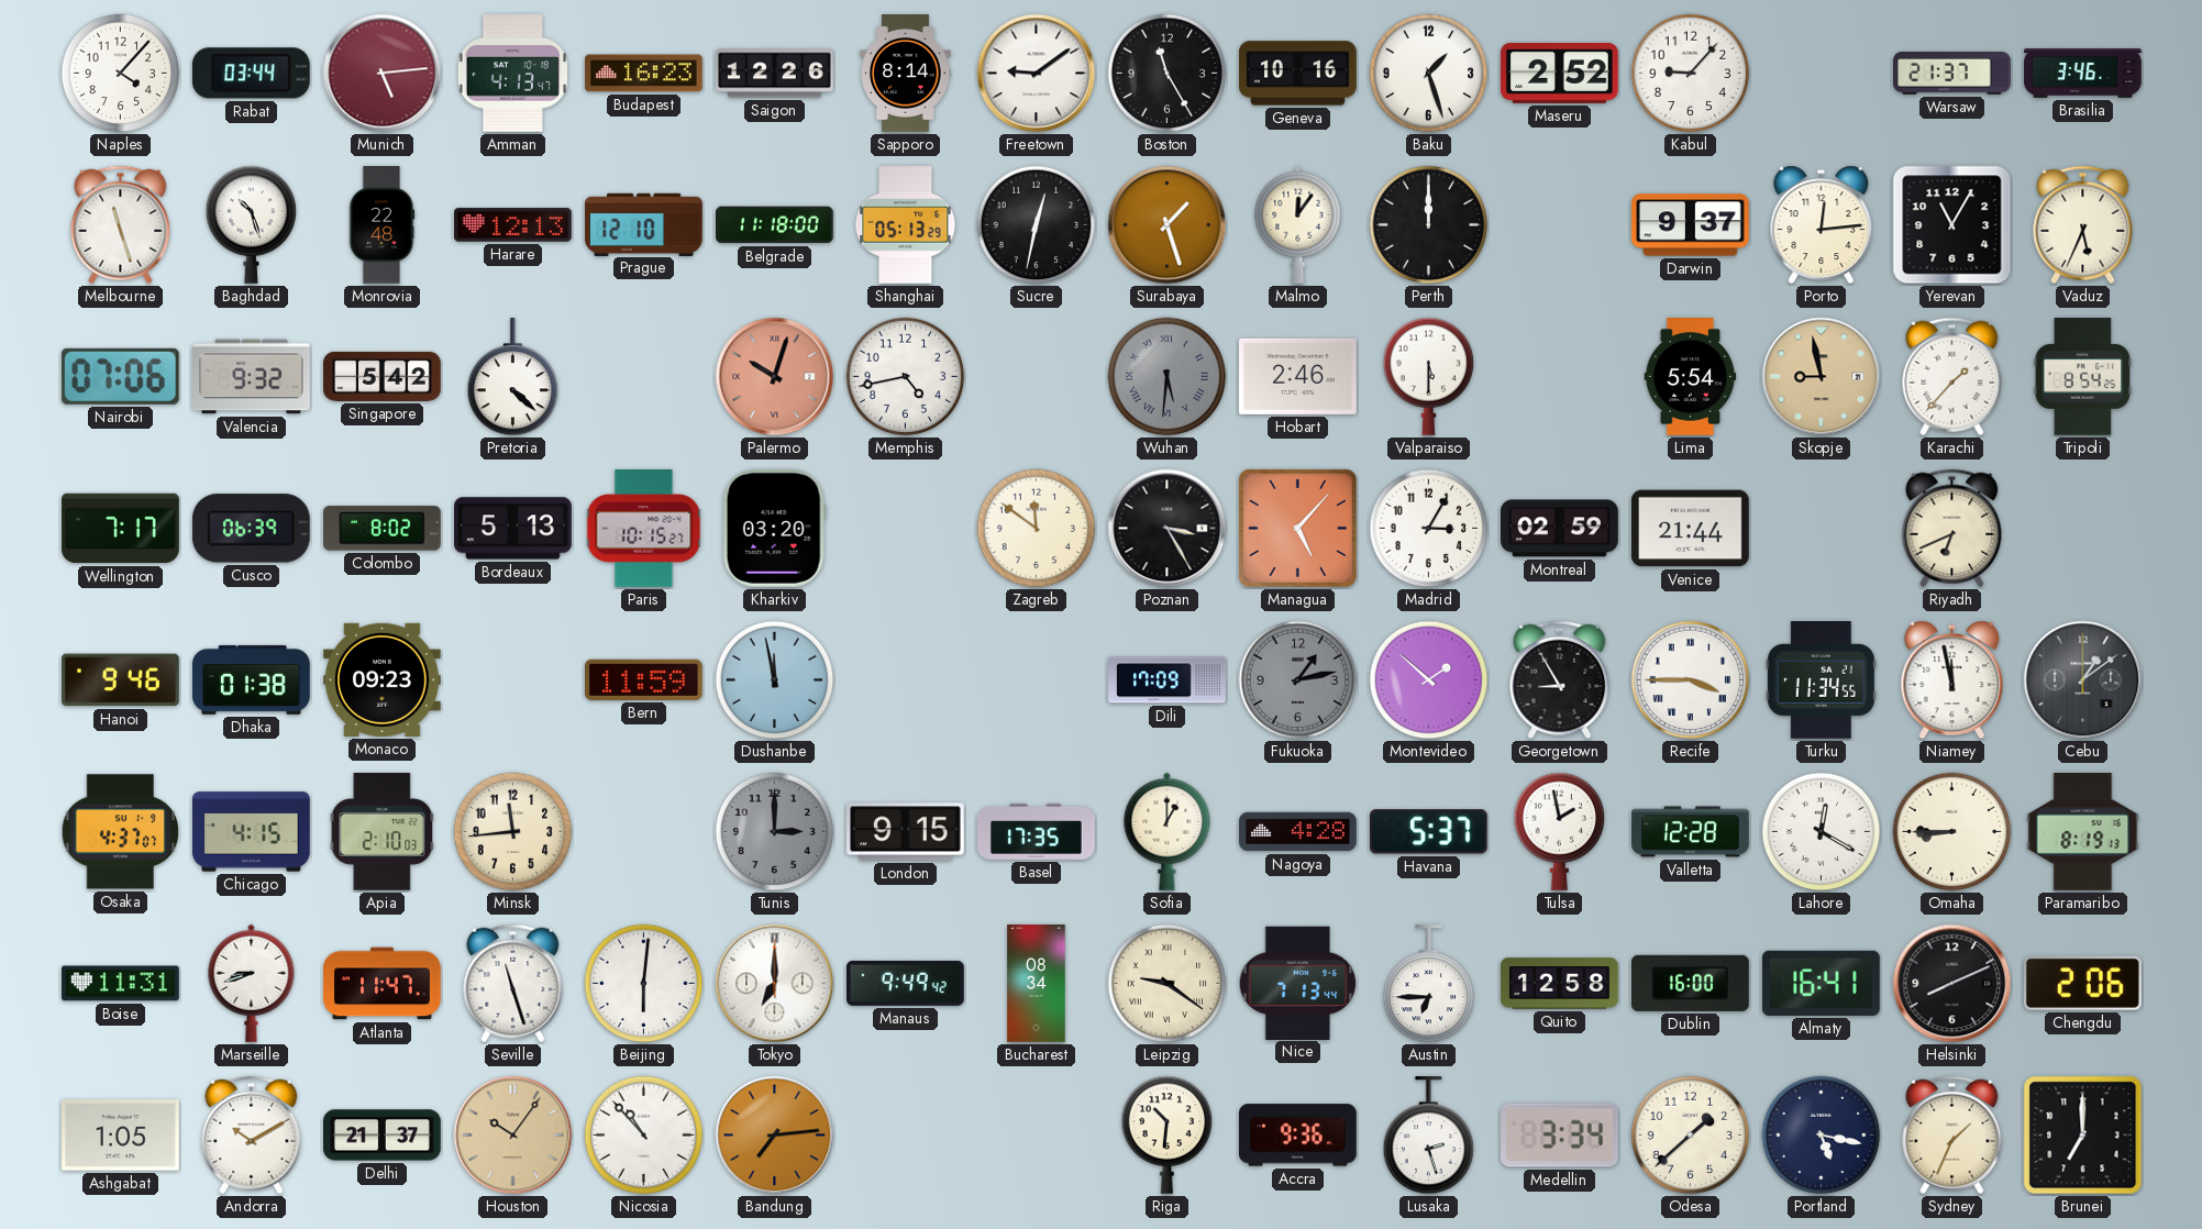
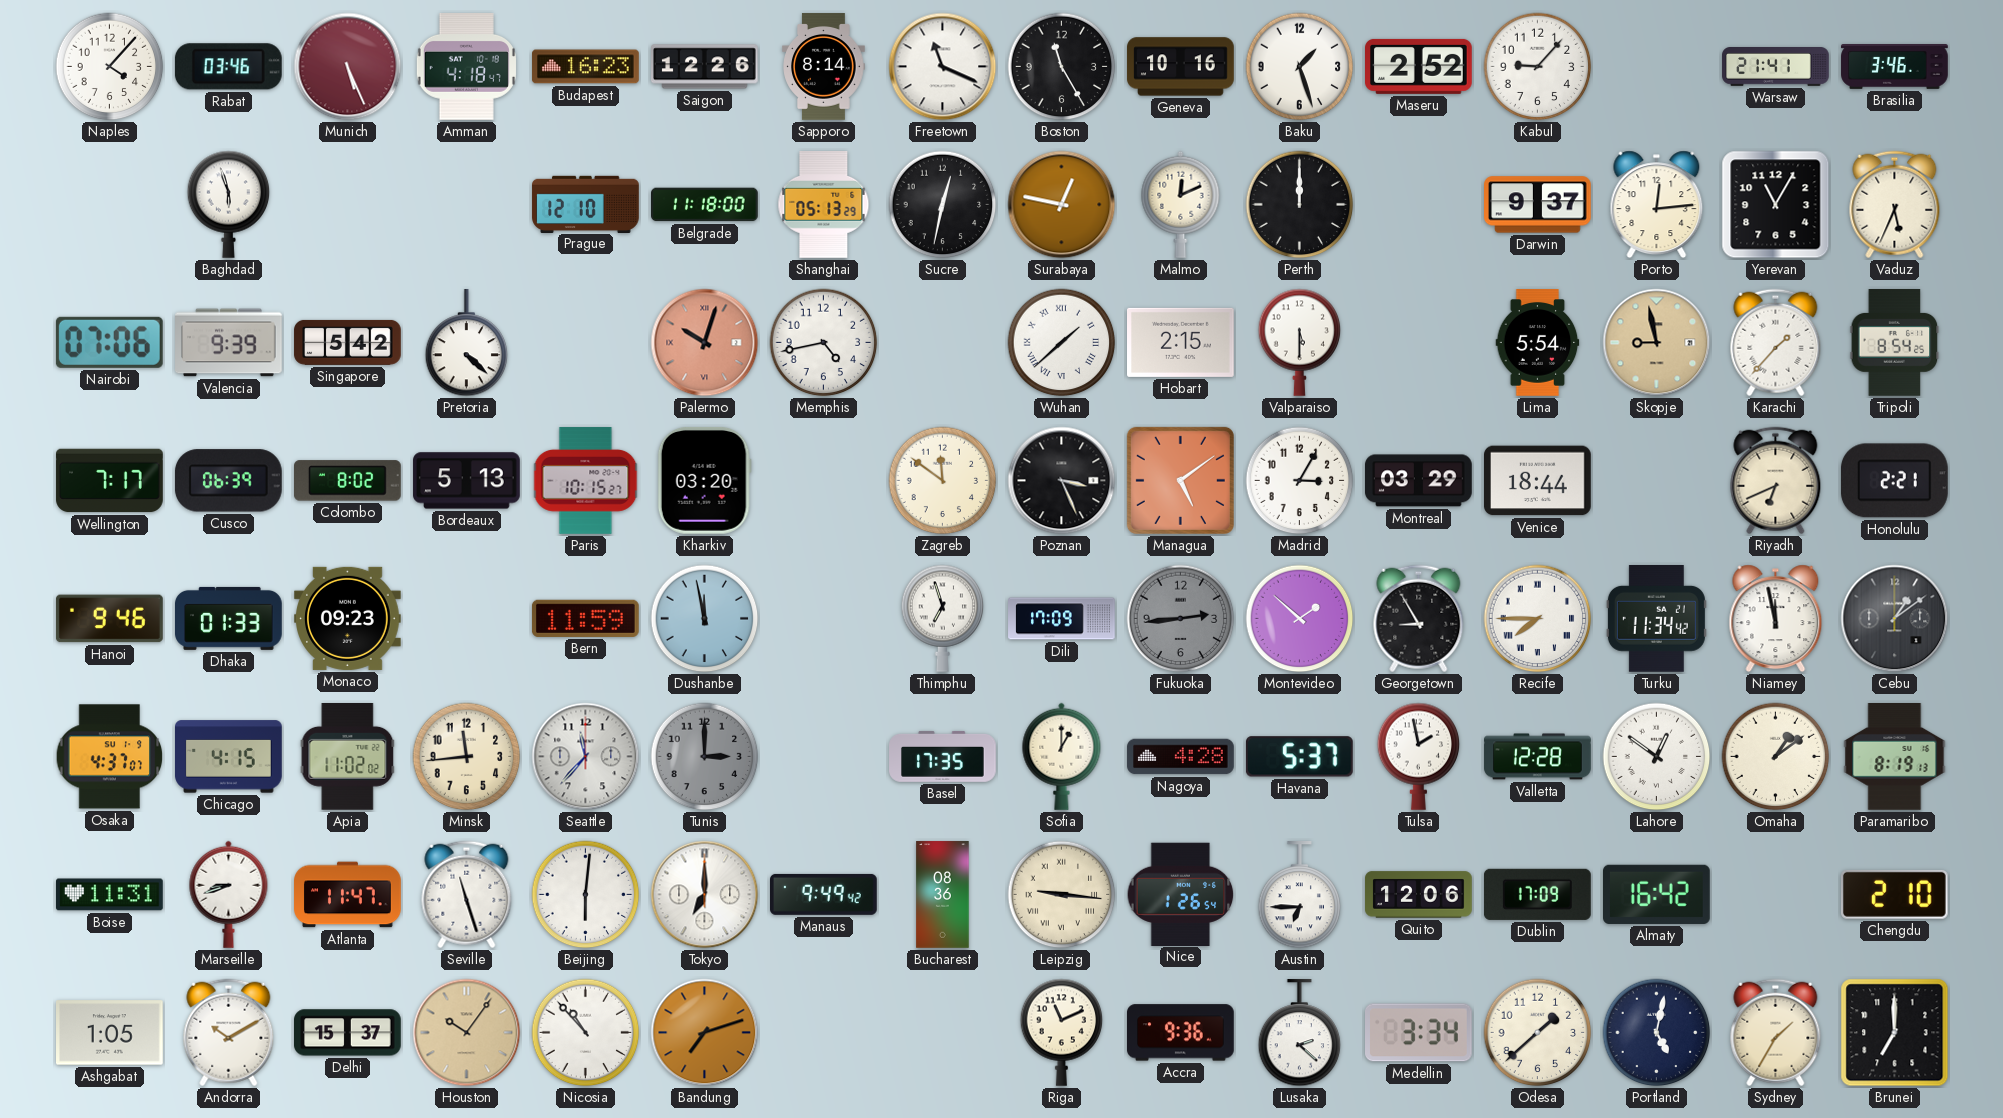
Rabat: 03:44 -> 03:46 (228, 67)
Munich: 5:14 -> 5:26 (348, 67)
Amman: 4:13 -> 4:18 (466, 67)
Freetown: 9:09 -> 11:19 (943, 67)
Warsaw: 21:37 -> 21:41 (1776, 67)
Melbourne: 11:27 -> none (121, 225)
Baghdad: 10:27 -> 5:57 (229, 204)
Monrovia: 22:48 -> none (381, 225)
Harare: 12:13 -> none (513, 225)
Surabaya: 1:27 -> 12:47 (1062, 205)
Malmo: 12:06 -> 12:11 (1181, 204)
Valencia: 9:32 -> 9:39 (229, 343)
Wuhan: 5:31 -> 1:38 (1062, 343)
Wuhan dial: grey -> white (1062, 343)
Hobart: 2:46 -> 2:15 (1181, 342)
Poznan: 3:25 -> 3:26 (1062, 481)
Managua: 5:07 -> 5:09 (1180, 480)
Montreal: 02:59 -> 03:29 (1419, 481)
Venice: 21:44 -> 18:44 (1538, 481)
Honolulu: none -> 2:21 (1894, 481)
Dhaka: 01:38 -> 01:33 (229, 618)
Thimphu: none -> 6:57 (943, 618)
Fukuoka: 1:13 -> 2:44 (1181, 619)
Recife: 3:45 -> 7:45 (1538, 619)
Turku: 11:34:55 -> 11:34:42 (1656, 619)
Apia: 2:10 -> 11:02 (348, 757)
Seattle: none -> 11:37 (586, 757)
London: 9:15 -> none (906, 832)
Lahore: 12:20 -> 12:51 (1657, 757)
Omaha: 8:45 -> 1:09 (1776, 757)
Bucharest: 08:34 -> 08:36 (943, 895)
Leipzig: 9:21 -> 9:16 (1062, 895)
Nice: 7:13 -> 1:26 (1181, 894)
Quito: 12:58 -> 12:06 (1419, 895)
Dublin: 16:00 -> 17:09 (1538, 894)
Almaty: 16:41 -> 16:42 (1657, 894)
Helsinki: 8:11 -> none (1952, 984)
Chengdu: 2:06 -> 2:10 (1894, 894)
Delhi: 21:37 -> 15:37 (348, 1033)
Bandung: 7:14 -> 7:12 (705, 1033)
Riga: 10:31 -> 11:11 (1062, 1032)
Lusaka: 2:27 -> 2:22 (1300, 1034)
Portland: 5:17 -> 5:02 (1657, 1033)
Sydney: 1:34 -> 1:35 (1776, 1033)
